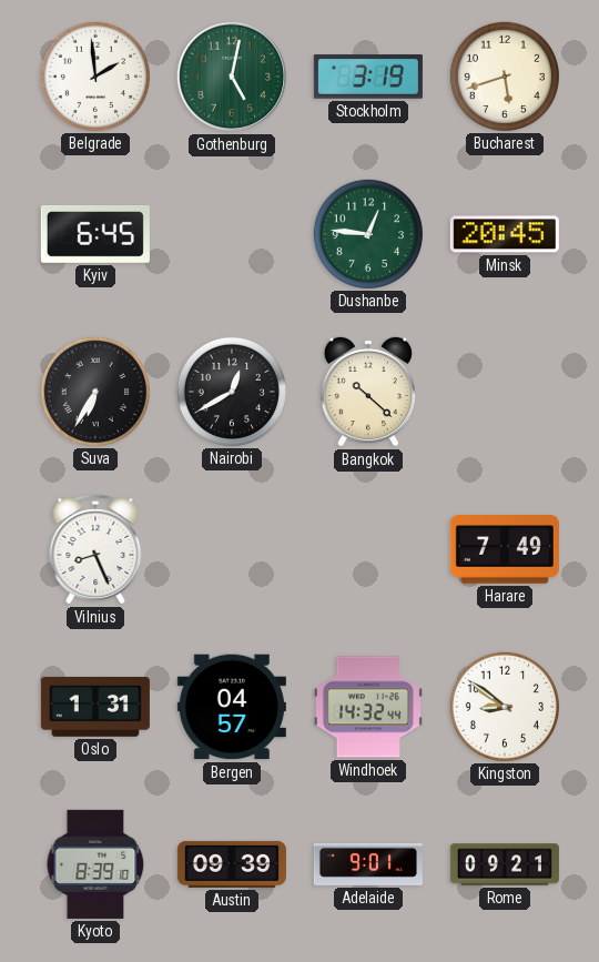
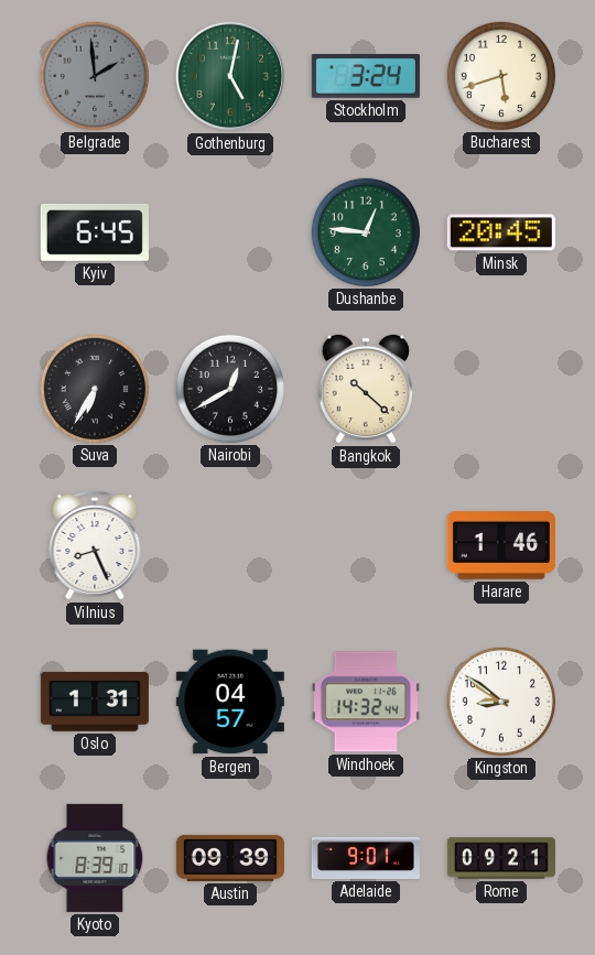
Belgrade dial: white -> grey (95, 76)
Stockholm: 3:19 -> 3:24 (366, 76)
Harare: 7:49 -> 1:46 (501, 545)
